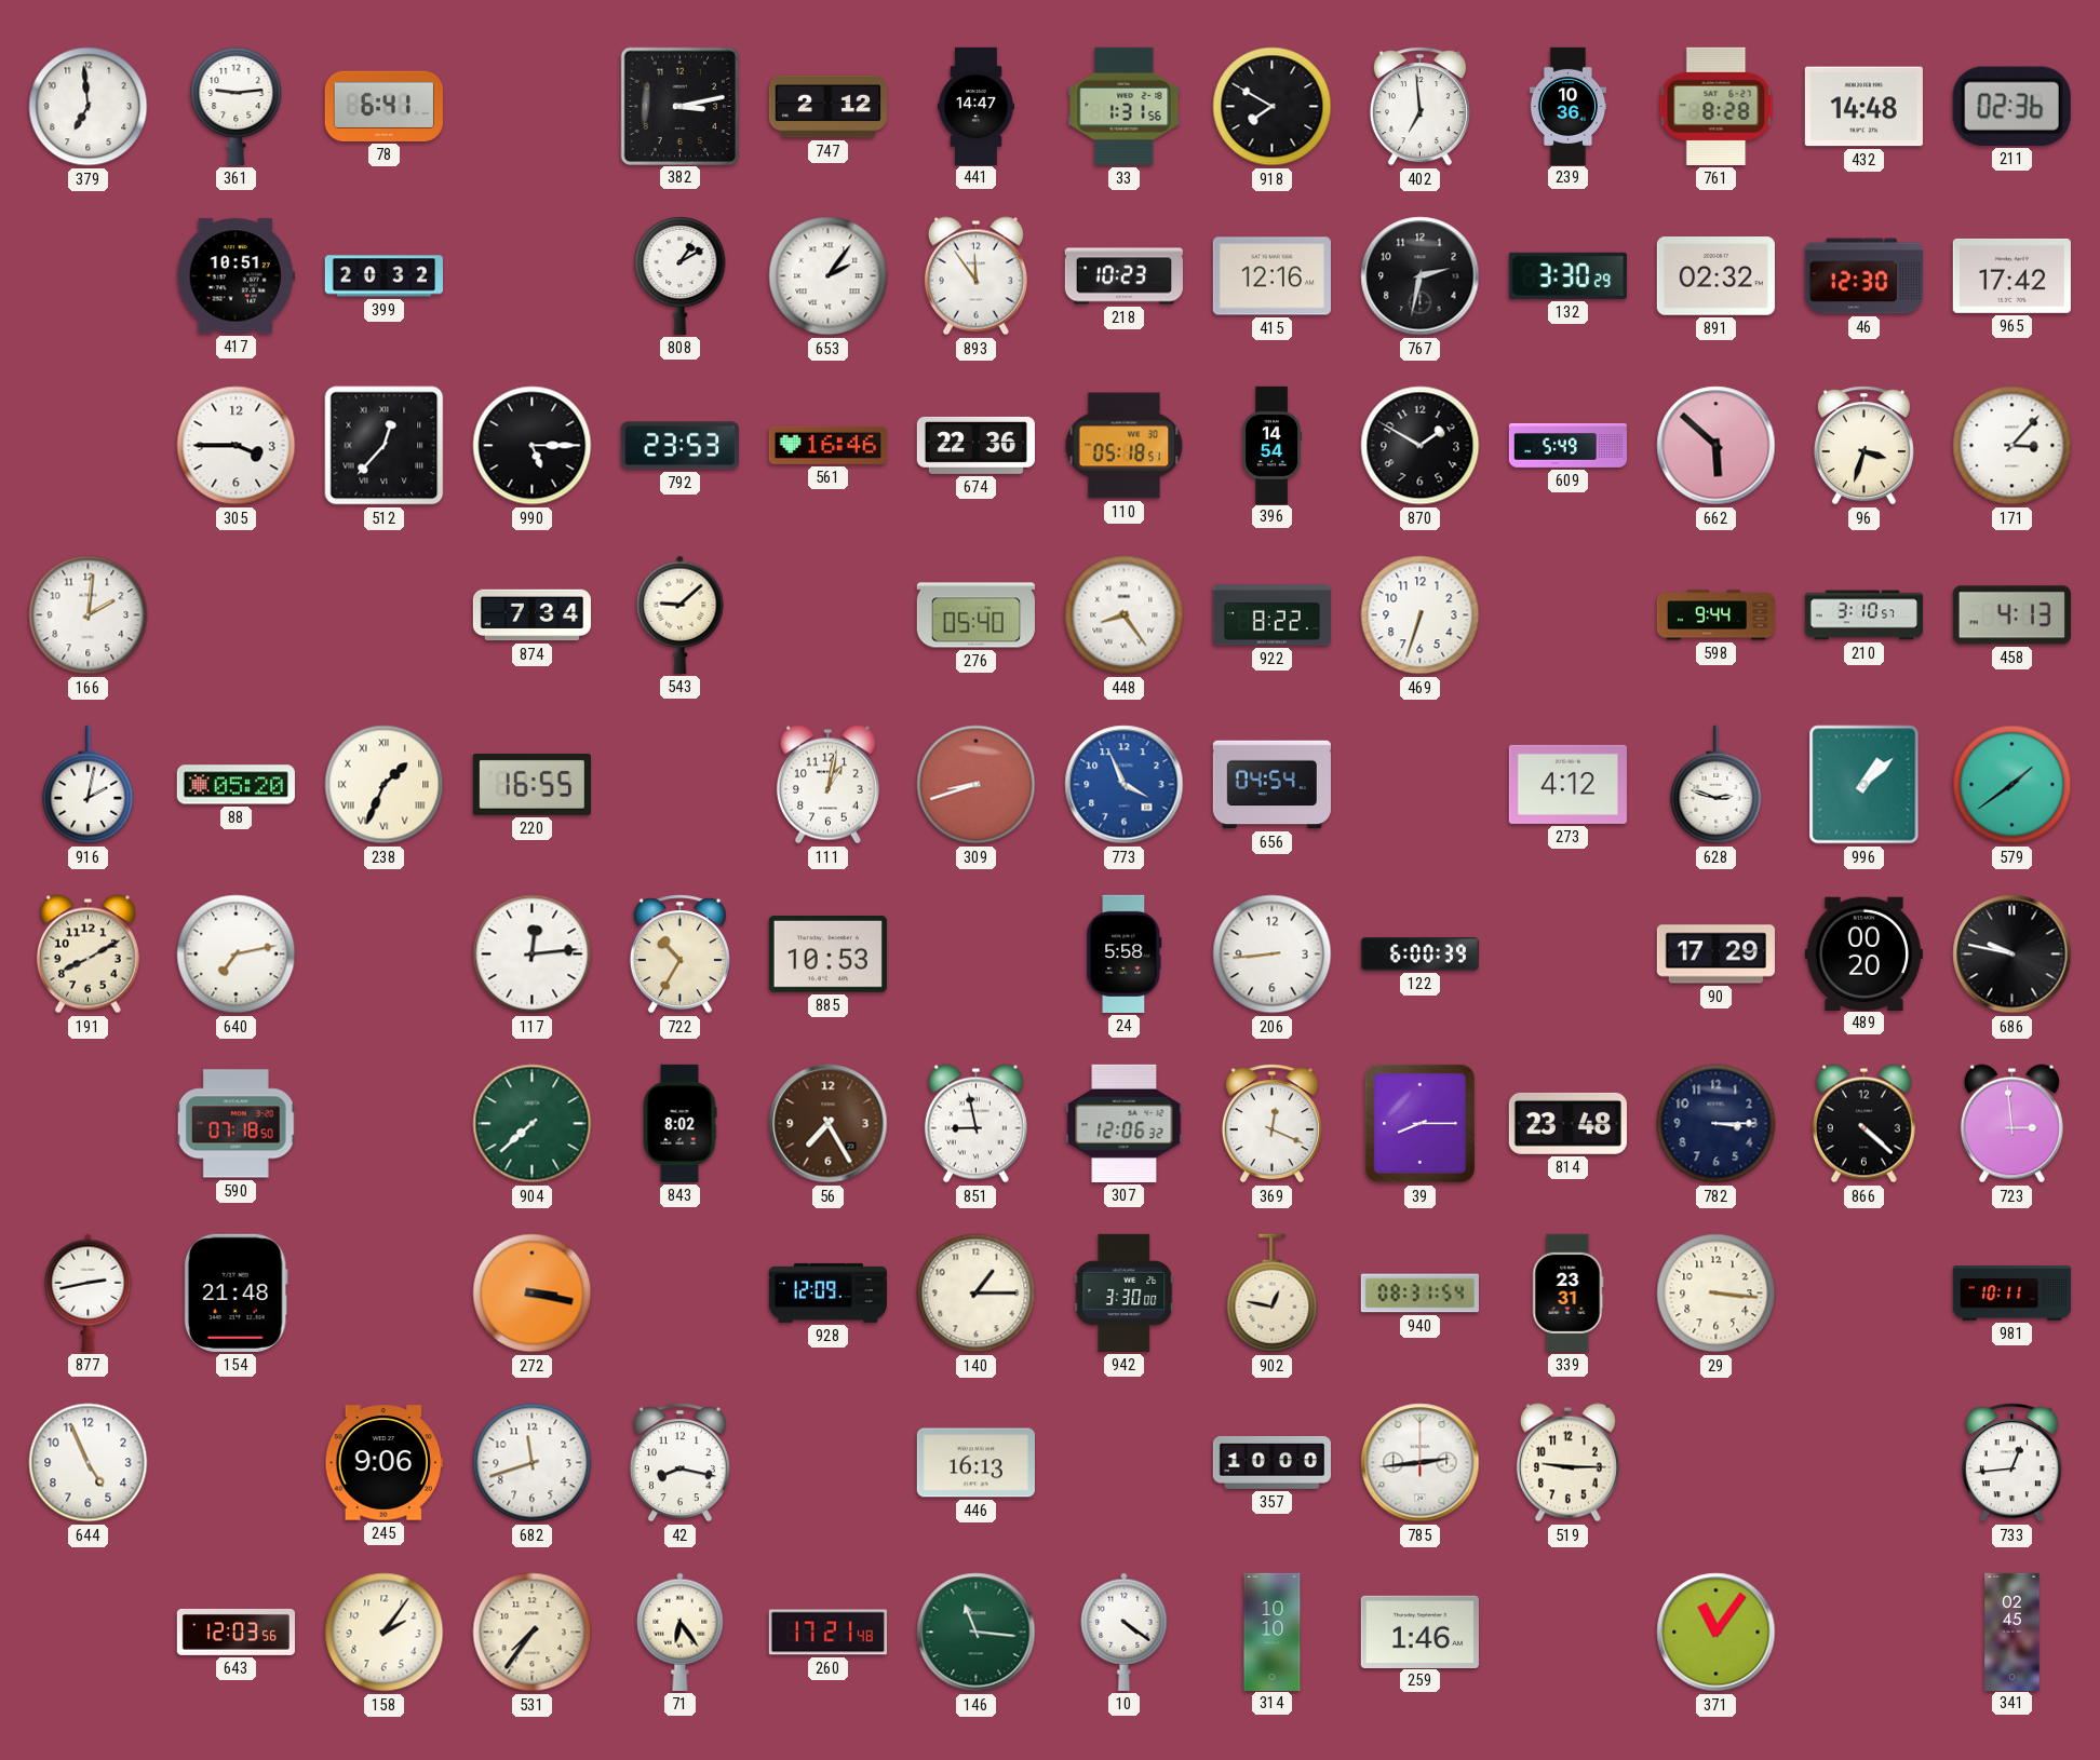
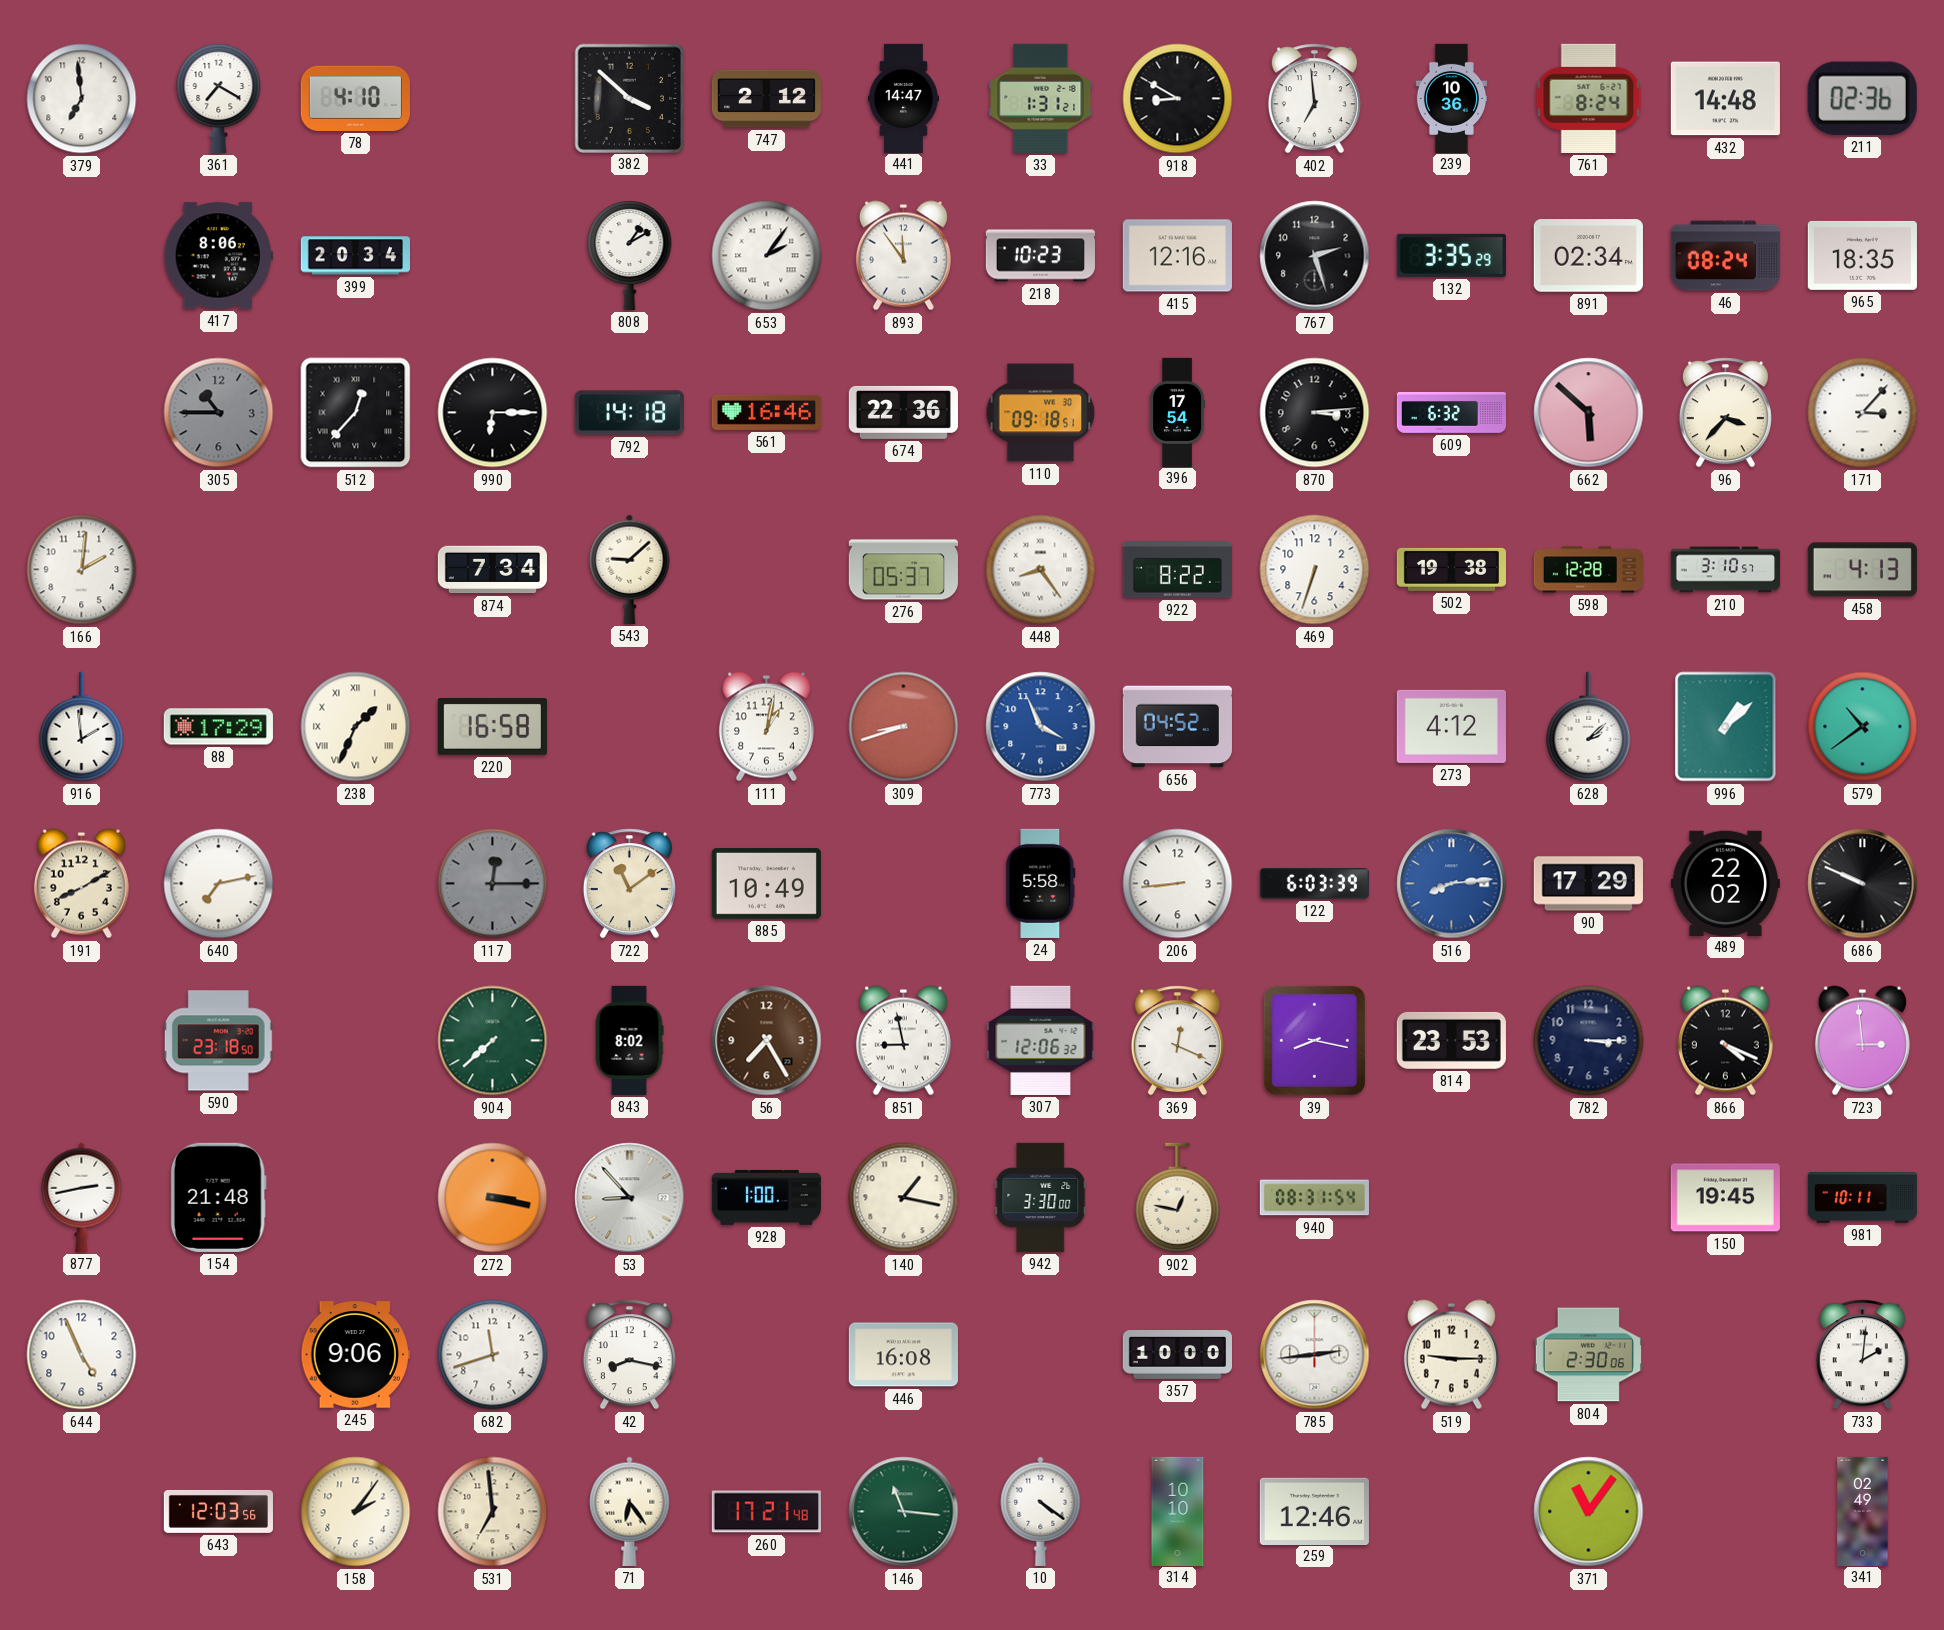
361: 9:14 -> 7:20 (219, 99)
78: 6:41 -> 4:10 (355, 98)
382: 3:13 -> 3:52 (629, 98)
33: 1:31:56 -> 1:31:21 (1041, 98)
918: 7:50 -> 8:50 (1178, 99)
761: 8:28 -> 8:24 (1589, 98)
417: 10:51 -> 8:06 (218, 256)
399: 20:32 -> 20:34 (355, 256)
767: 2:32 -> 2:27 (1315, 256)
132: 3:30 -> 3:35 (1451, 255)
891: 02:32 -> 02:34 (1588, 256)
46: 12:30 -> 08:24 (1725, 256)
965: 17:42 -> 18:35 (1862, 255)
305: 3:45 -> 10:45 (219, 413)
305 dial: white -> grey (219, 413)
990: 5:15 -> 6:15 (493, 413)
792: 23:53 -> 14:18 (629, 413)
110: 05:18 -> 09:18 (1041, 413)
396: 14:54 -> 17:54 (1178, 412)
870: 1:50 -> 3:14 (1315, 413)
609: 5:49 -> 6:32 (1451, 413)
96: 3:33 -> 3:37 (1725, 413)
276: 05:40 -> 05:37 (903, 570)
502: none -> 19:38 (1451, 569)
598: 9:44 -> 12:28 (1588, 570)
916: 2:02 -> 1:59 (82, 727)
88: 05:20 -> 17:29 (218, 727)
220: 16:55 -> 16:58 (492, 727)
656: 04:54 -> 04:52 (1177, 727)
628: 2:48 -> 2:08 (1589, 727)
579: 1:39 -> 10:39 (1863, 727)
117: 12:14 -> 12:15 (493, 884)
117 dial: white -> grey (493, 884)
722: 10:35 -> 11:09 (629, 884)
885: 10:53 -> 10:49 (766, 884)
122: 6:00 -> 6:03 (1314, 884)
516: none -> 8:14 (1452, 884)
489: 00:20 -> 22:02 (1725, 883)
686: 9:47 -> 9:49 (1863, 884)
590: 07:18 -> 23:18 (218, 1041)
39: 8:15 -> 8:17 (1314, 1040)
814: 23:48 -> 23:53 (1451, 1040)
866: 4:22 -> 4:19 (1725, 1041)
53: none -> 8:53 (630, 1198)
928: 12:09 -> 1:00 (766, 1197)
140: 1:15 -> 1:17 (904, 1198)
339: 23:31 -> none (1569, 1292)
29: 3:16 -> none (1717, 1294)
150: none -> 19:45 (1725, 1198)
446: 16:13 -> 16:08 (903, 1355)
804: none -> 2:30 (1588, 1355)
733: 12:44 -> 2:01 (1862, 1355)
531: 7:36 -> 6:59 (493, 1512)
259: 1:46 -> 12:46 (1314, 1511)
341: 02:45 -> 02:49 (1863, 1511)
